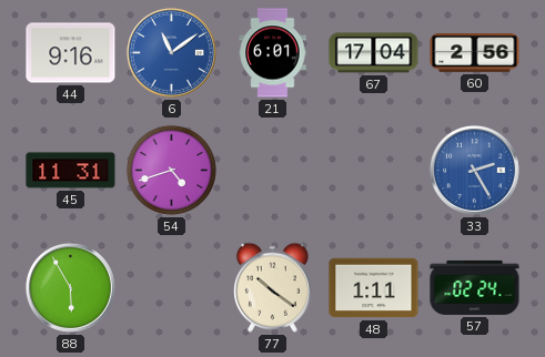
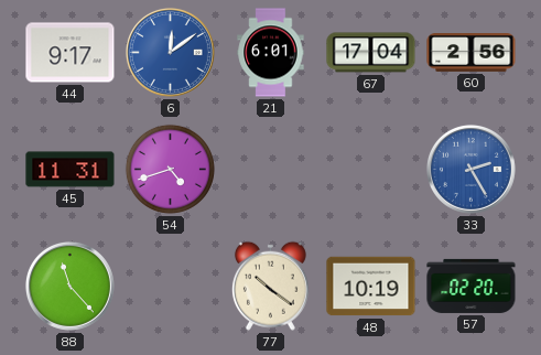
44: 9:16 -> 9:17 (71, 53)
6: 11:09 -> 12:09 (170, 52)
88: 5:55 -> 11:23 (69, 286)
48: 1:11 -> 10:19 (371, 287)
57: 02:24 -> 02:20 (472, 286)
